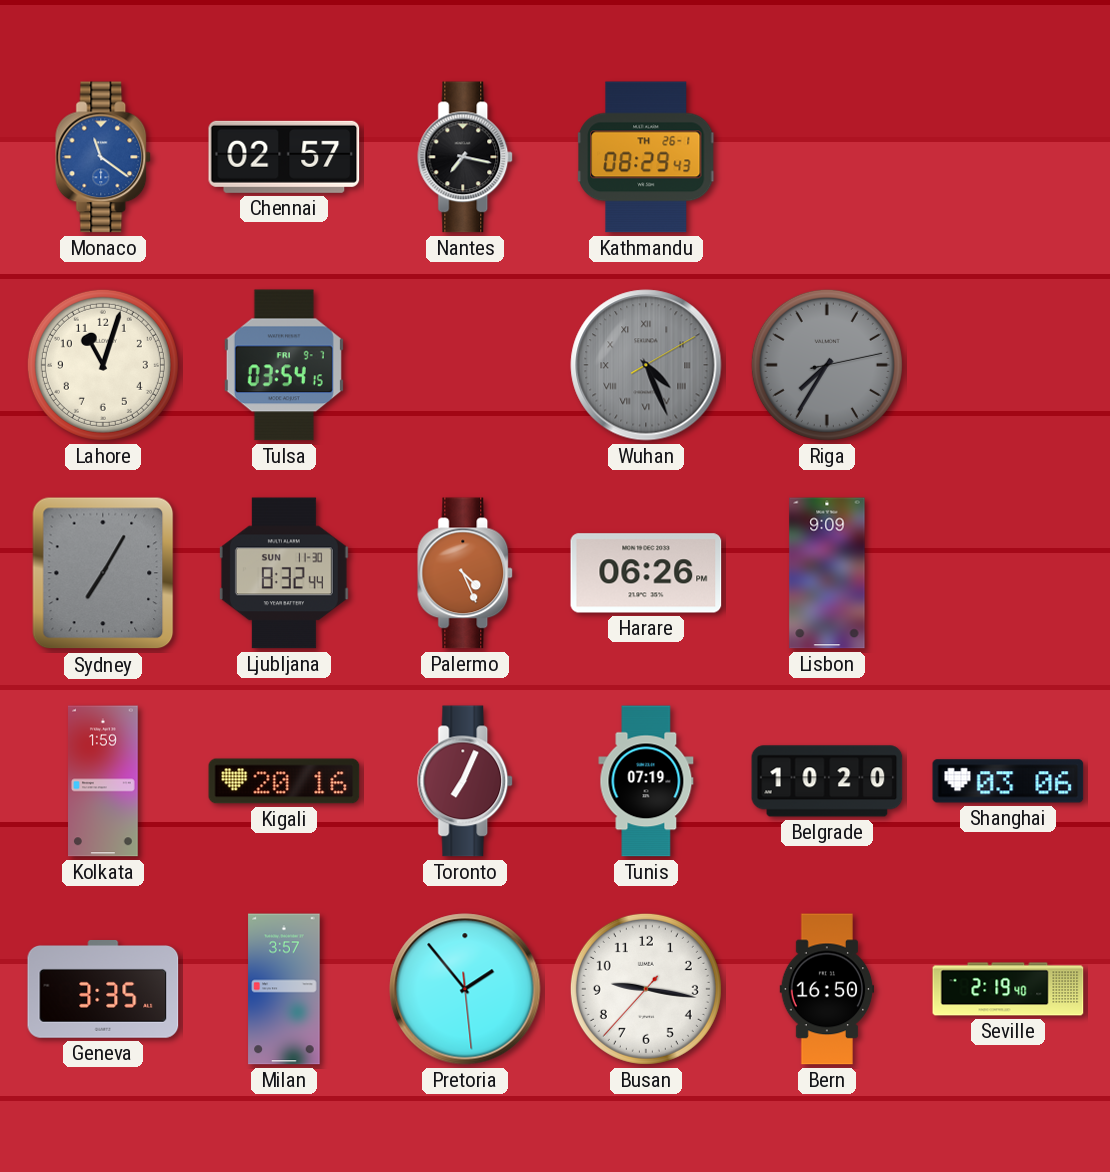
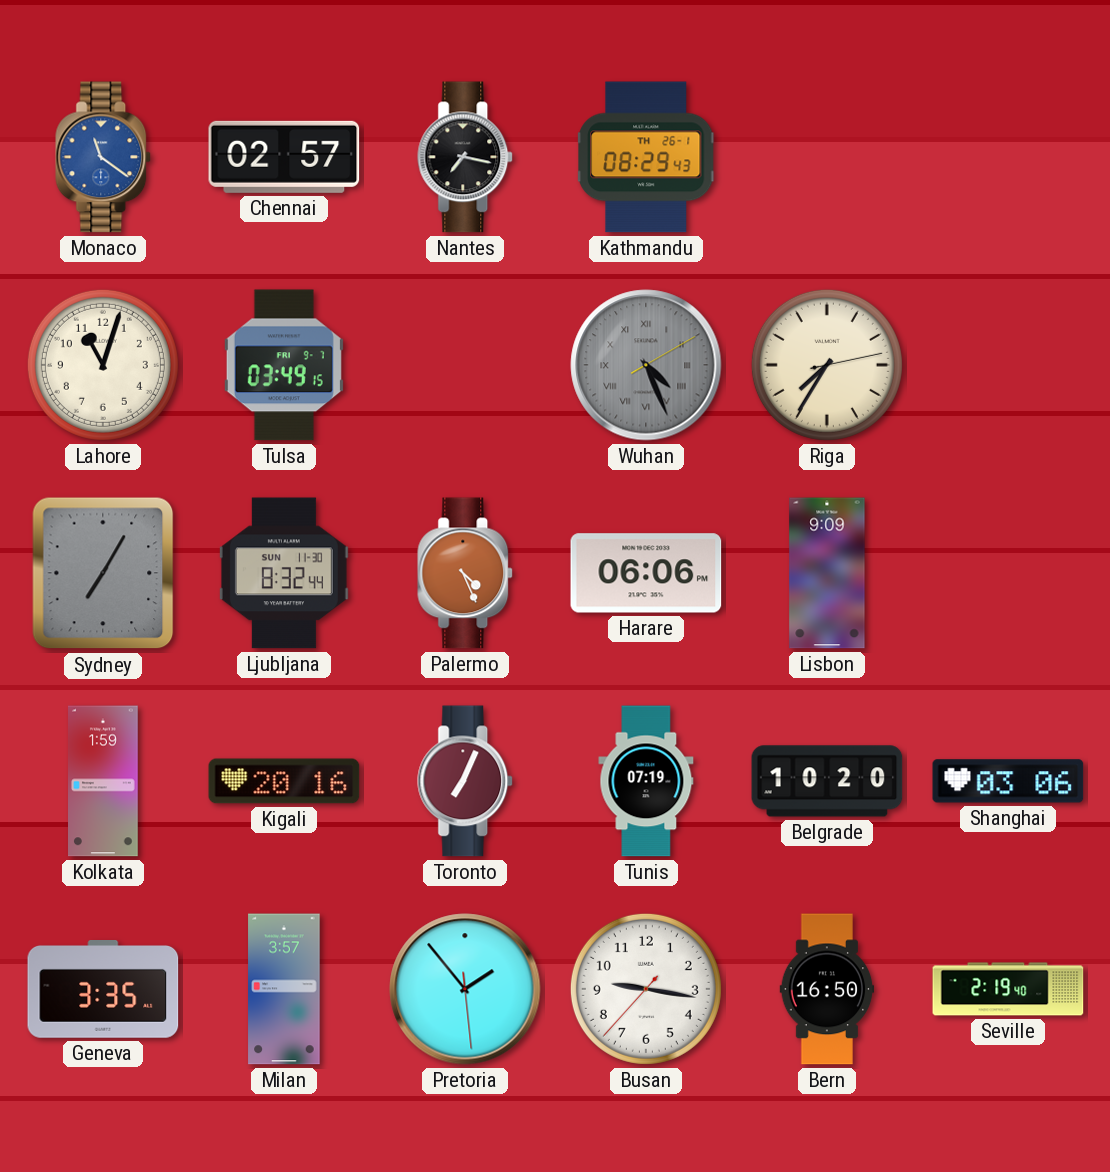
Tulsa: 03:54 -> 03:49 (284, 365)
Riga dial: grey -> cream (827, 365)
Harare: 06:26 -> 06:06 (646, 573)
